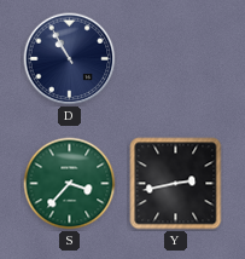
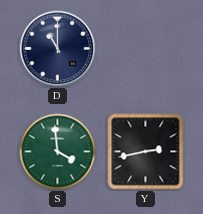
D: 10:55 -> 11:00 (58, 49)
S: 3:37 -> 3:59 (58, 152)
